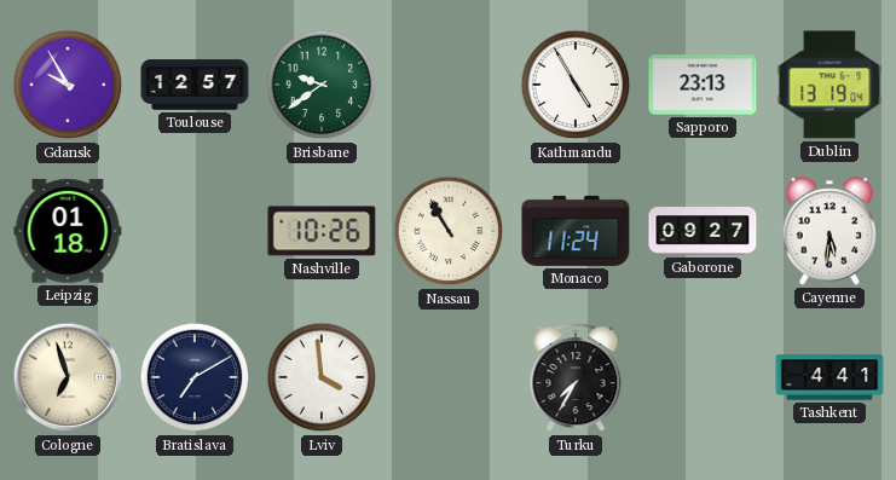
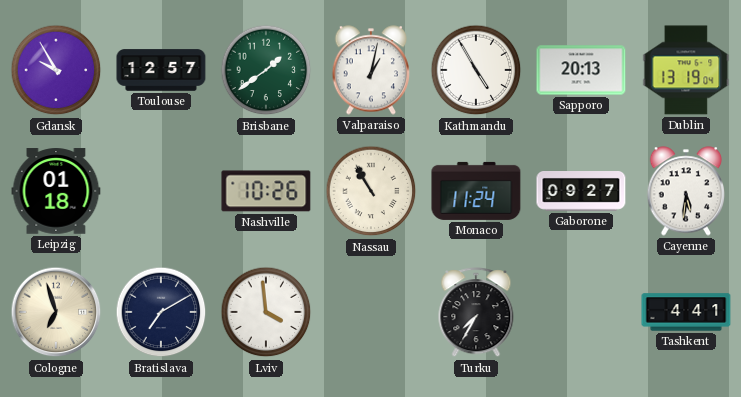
Brisbane: 9:39 -> 1:39 (266, 70)
Valparaiso: none -> 1:02 (370, 70)
Sapporo: 23:13 -> 20:13 (581, 70)
